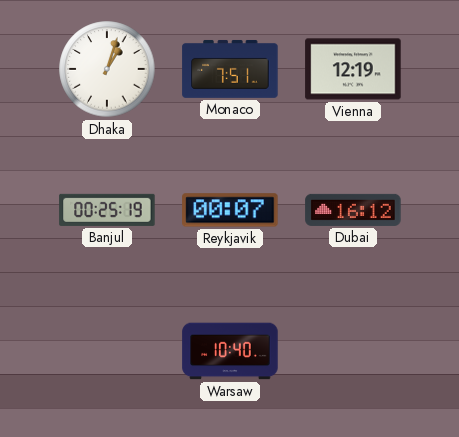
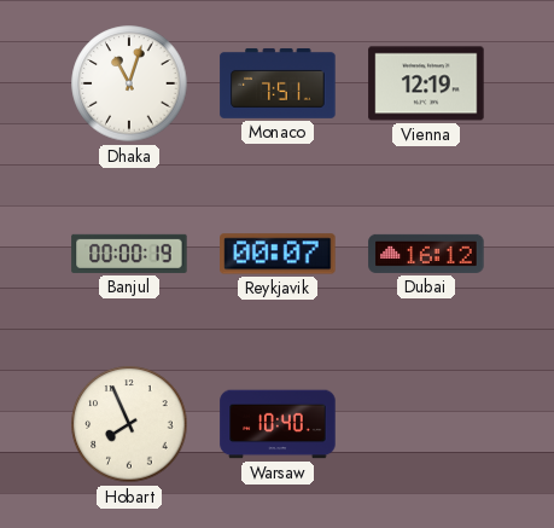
Dhaka: 1:03 -> 11:03 (129, 83)
Banjul: 00:25 -> 00:00 (129, 254)
Hobart: none -> 7:56 (129, 424)
